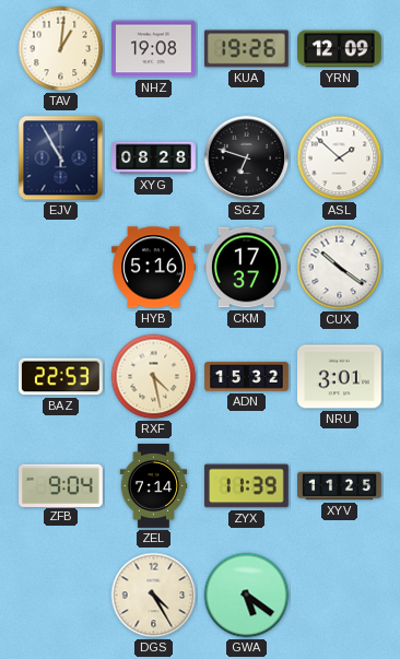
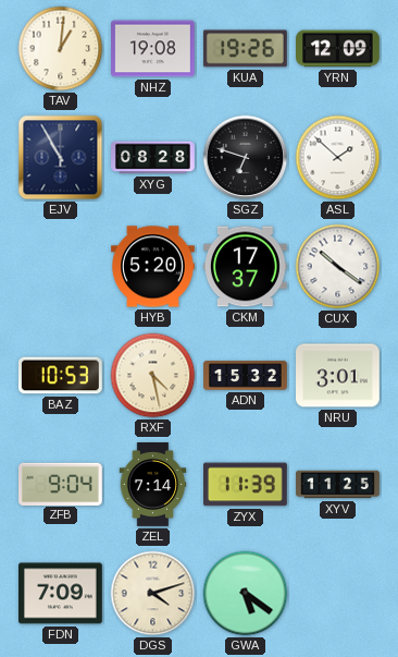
HYB: 5:16 -> 5:20 (153, 267)
BAZ: 22:53 -> 10:53 (61, 376)
FDN: none -> 7:09 (61, 594)
DGS: 4:25 -> 4:12 (153, 594)
